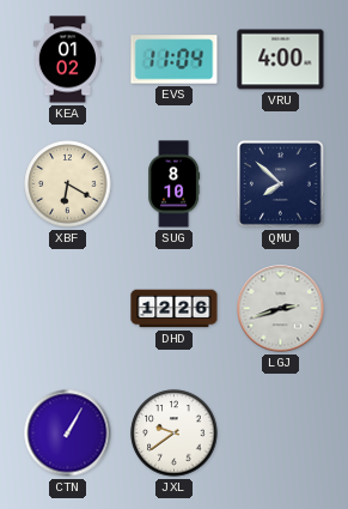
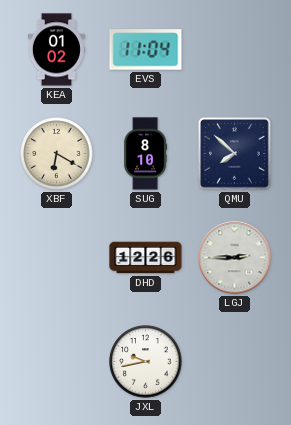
VRU: 4:00 -> none (281, 60)
LGJ: 2:42 -> 2:45 (235, 258)
CTN: 1:05 -> none (68, 434)
JXL: 9:39 -> 9:43 (146, 362)
